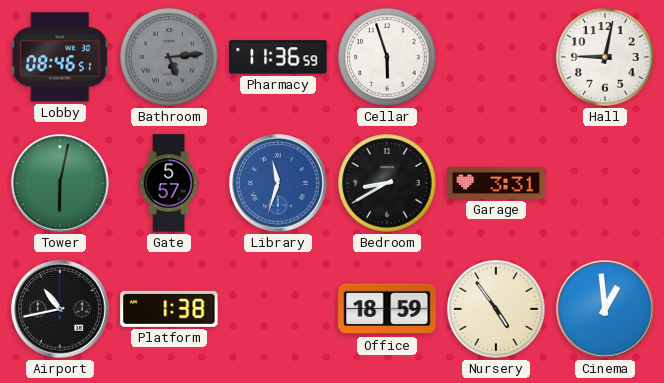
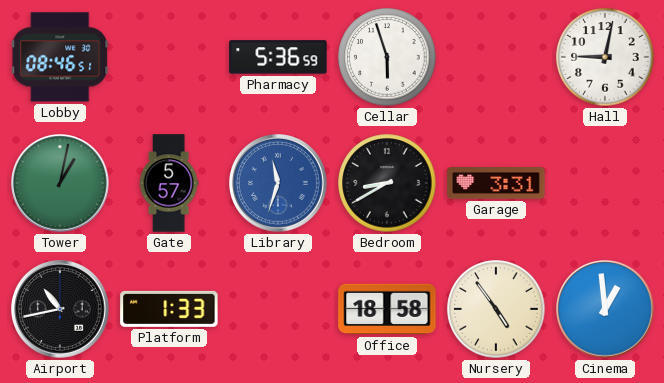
Bathroom: 5:14 -> none (169, 57)
Pharmacy: 11:36 -> 5:36 (278, 57)
Tower: 6:02 -> 1:02 (61, 184)
Platform: 1:38 -> 1:33 (169, 309)
Office: 18:59 -> 18:58 (387, 309)
